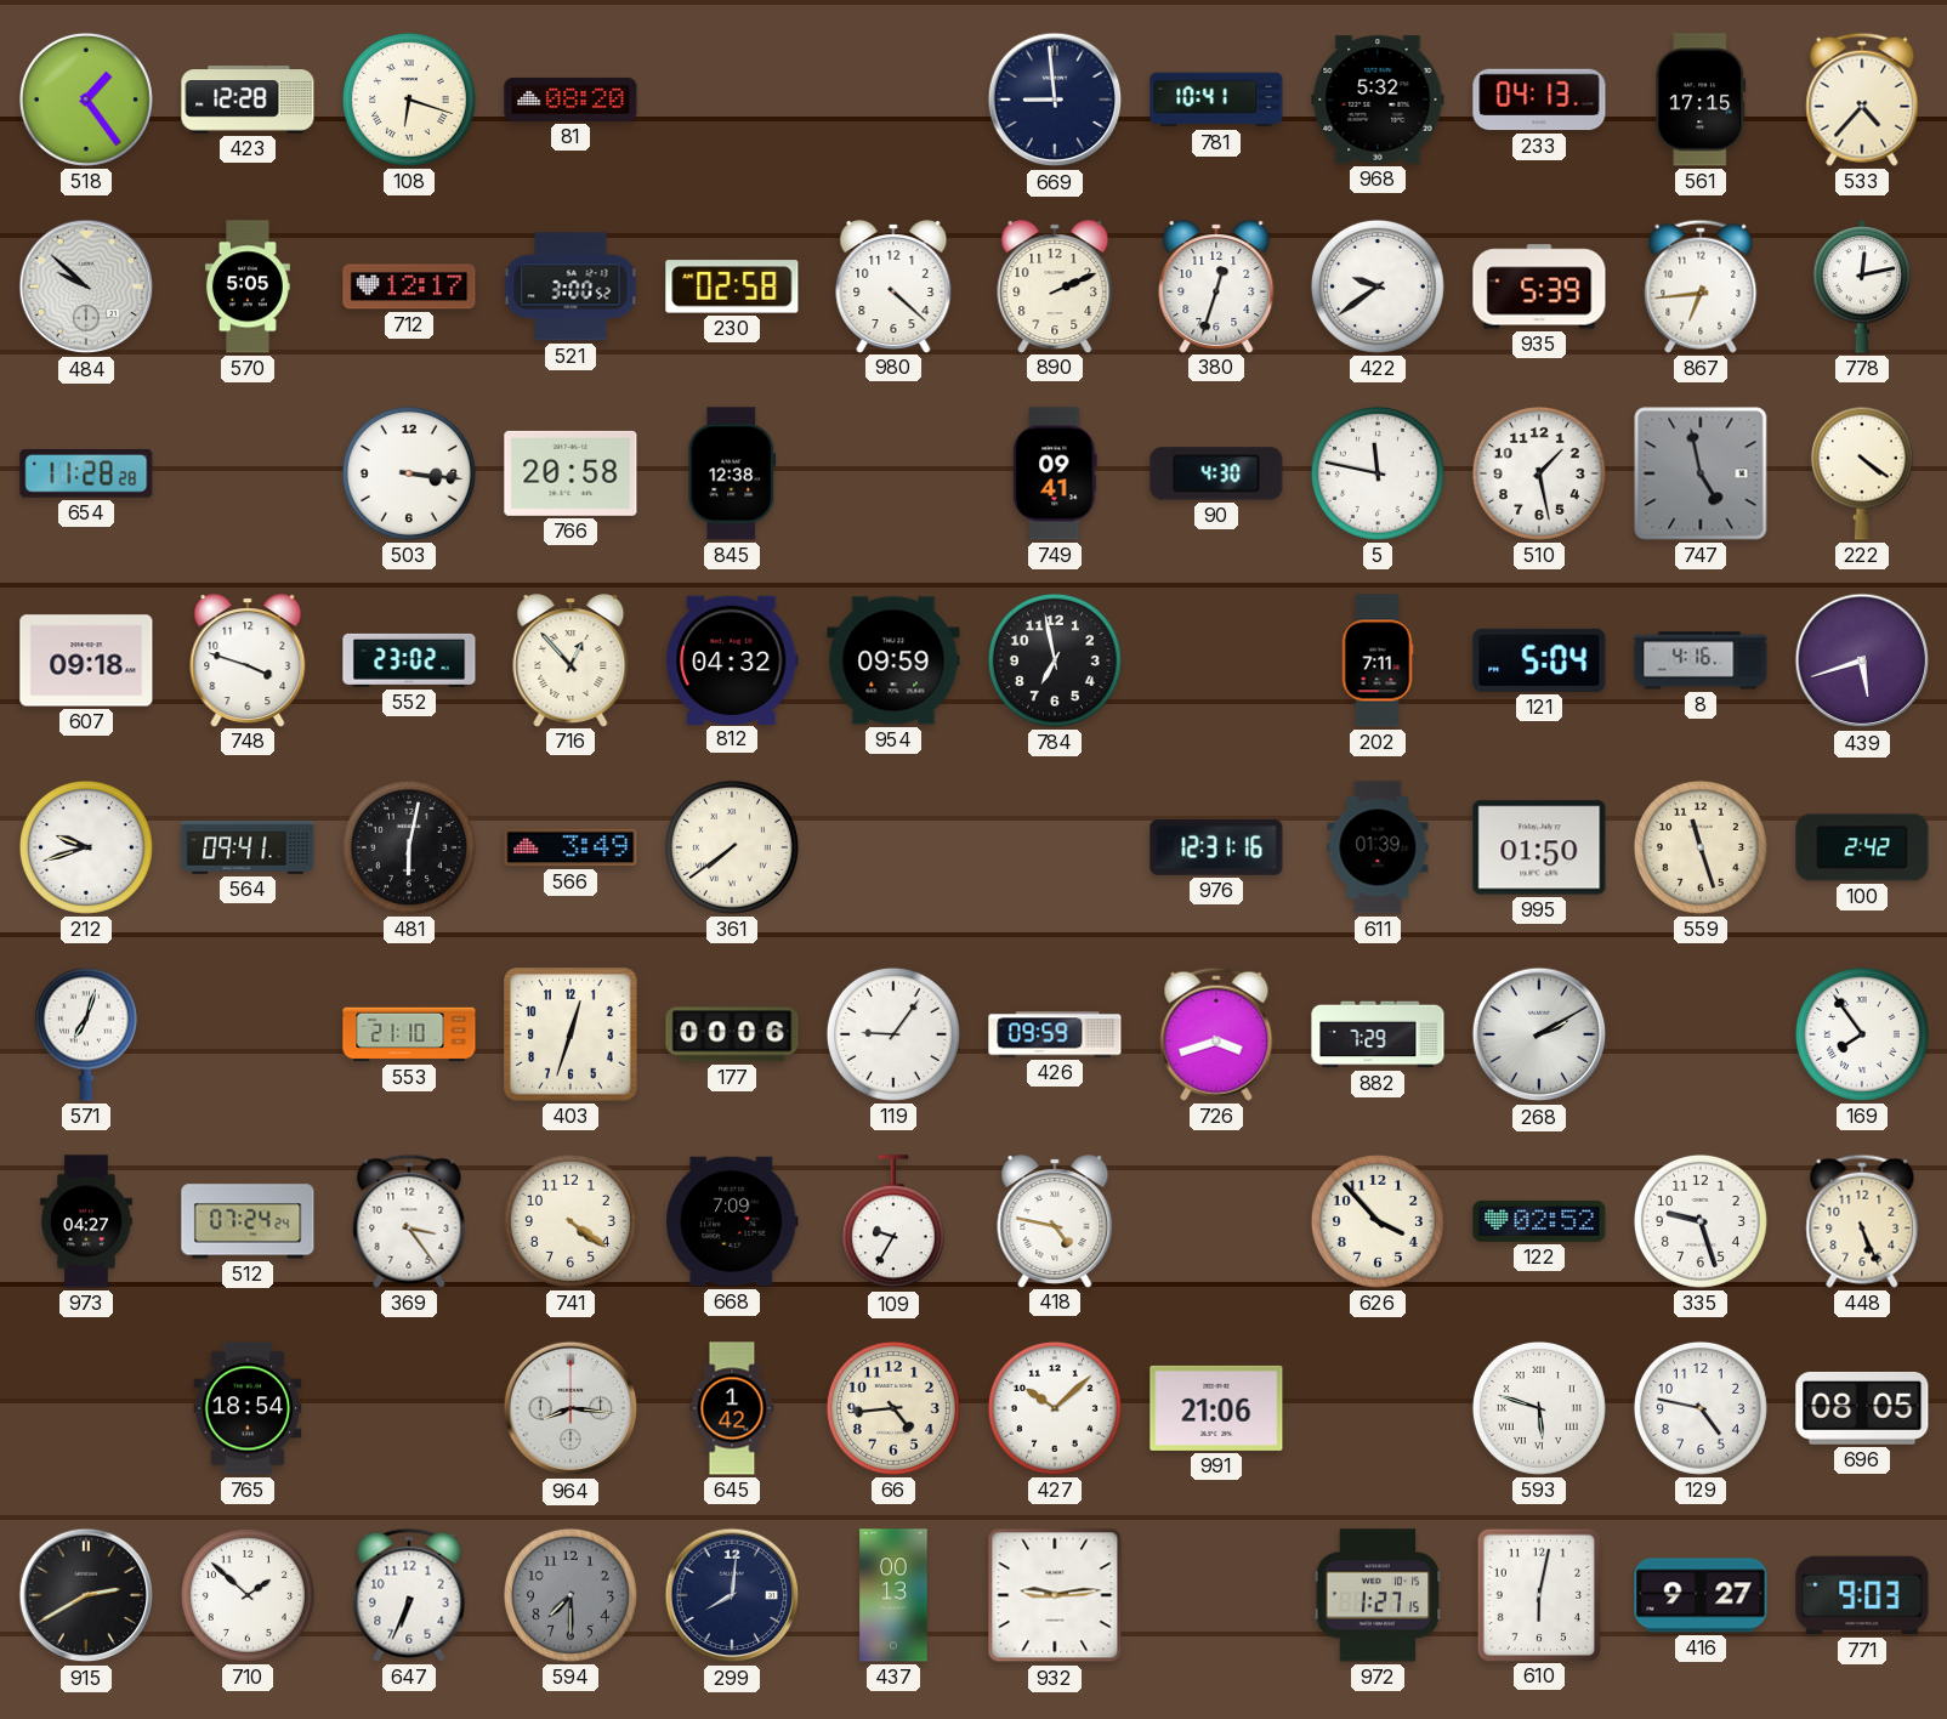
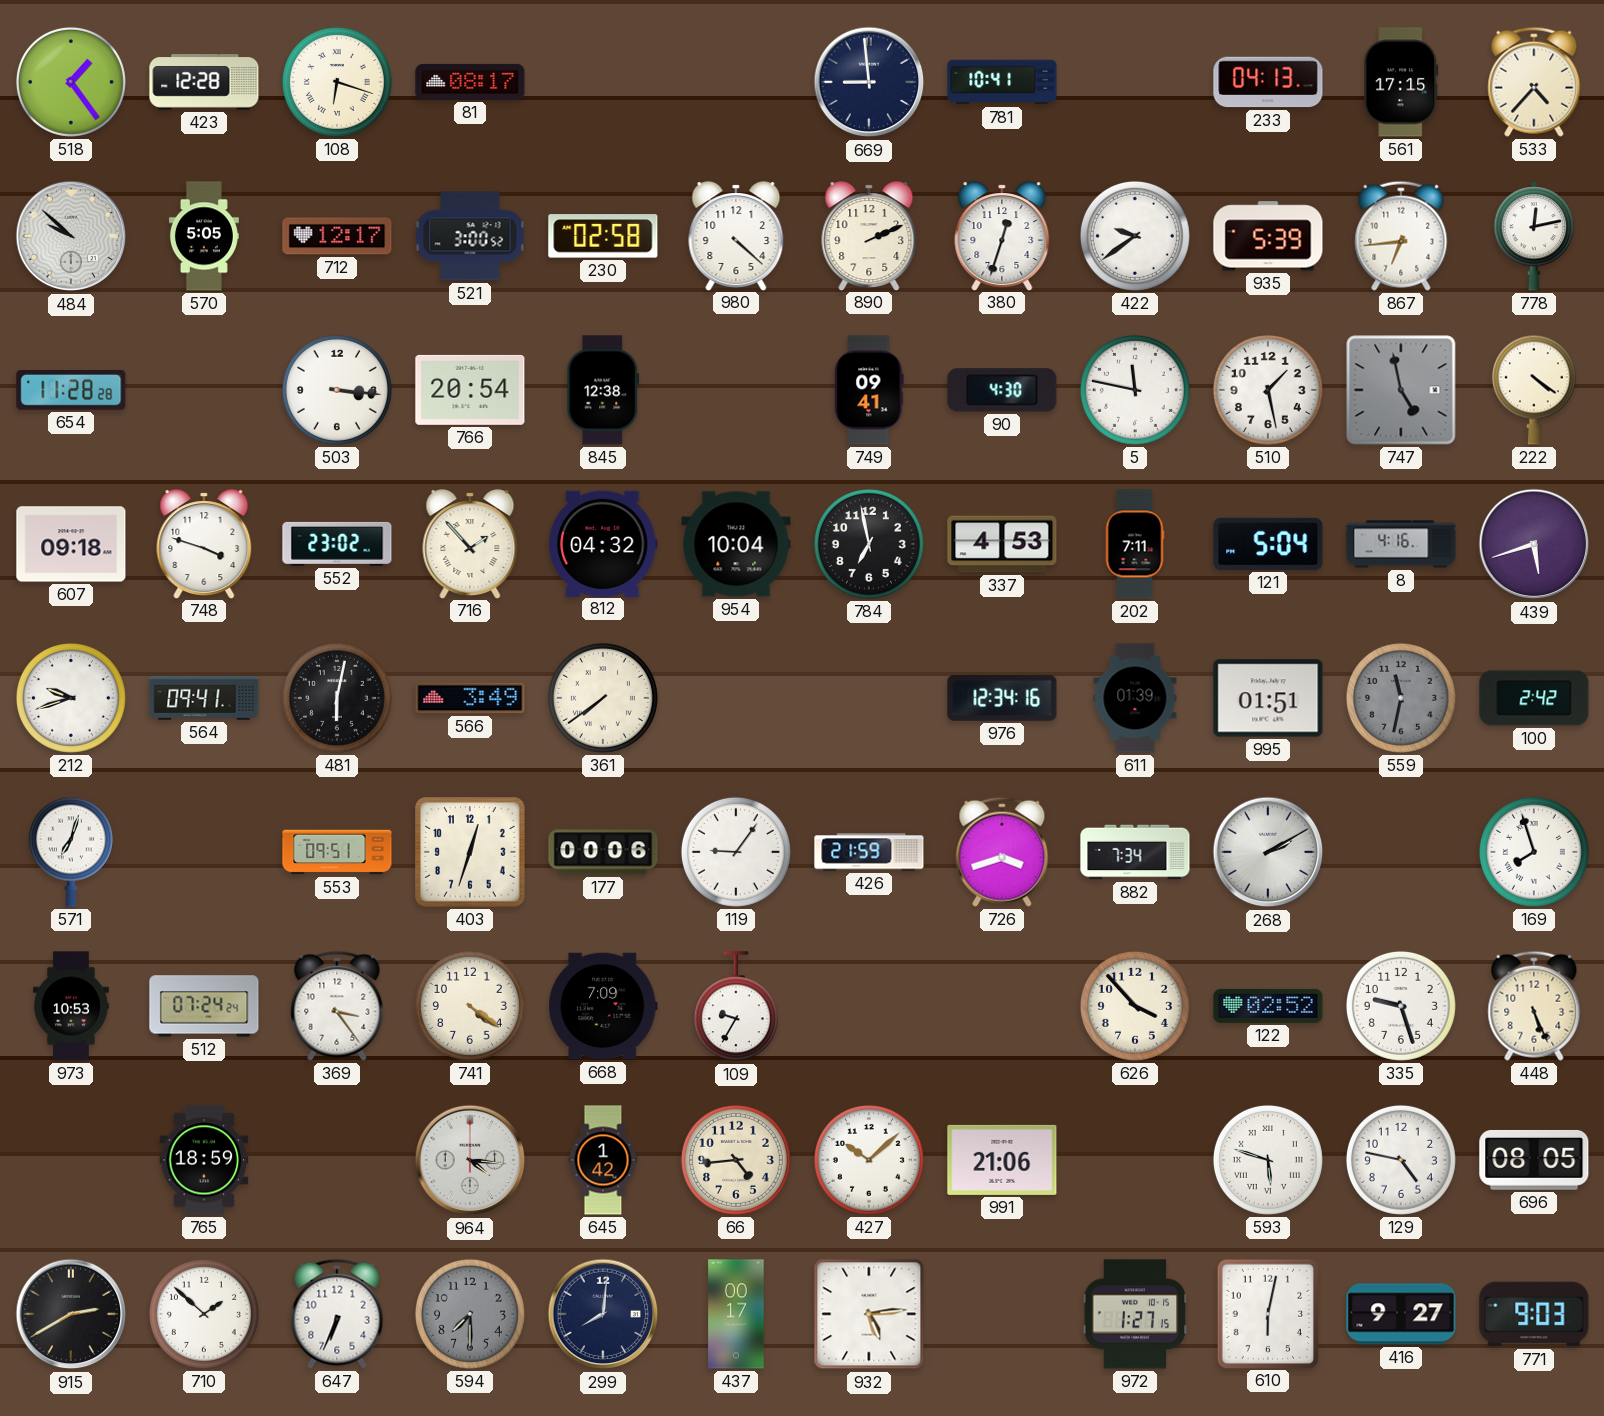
81: 08:20 -> 08:17 (470, 82)
968: 5:32 -> none (1378, 100)
766: 20:58 -> 20:54 (470, 390)
716: 12:53 -> 1:53 (470, 544)
954: 09:59 -> 10:04 (736, 544)
337: none -> 4:53 (1002, 544)
976: 12:31 -> 12:34 (1002, 699)
995: 01:50 -> 01:51 (1268, 698)
559: 11:27 -> 11:32 (1401, 698)
559 dial: cream -> grey (1401, 698)
553: 21:10 -> 09:51 (337, 852)
426: 09:59 -> 21:59 (869, 852)
882: 7:29 -> 7:34 (1135, 852)
169: 7:54 -> 7:57 (1534, 852)
973: 04:27 -> 10:53 (71, 1006)
418: 4:47 -> none (1055, 1221)
765: 18:54 -> 18:59 (204, 1160)
964: 8:16 -> 4:16 (470, 1160)
437: 00:13 -> 00:17 (736, 1314)
932: 9:14 -> 5:14 (869, 1314)
